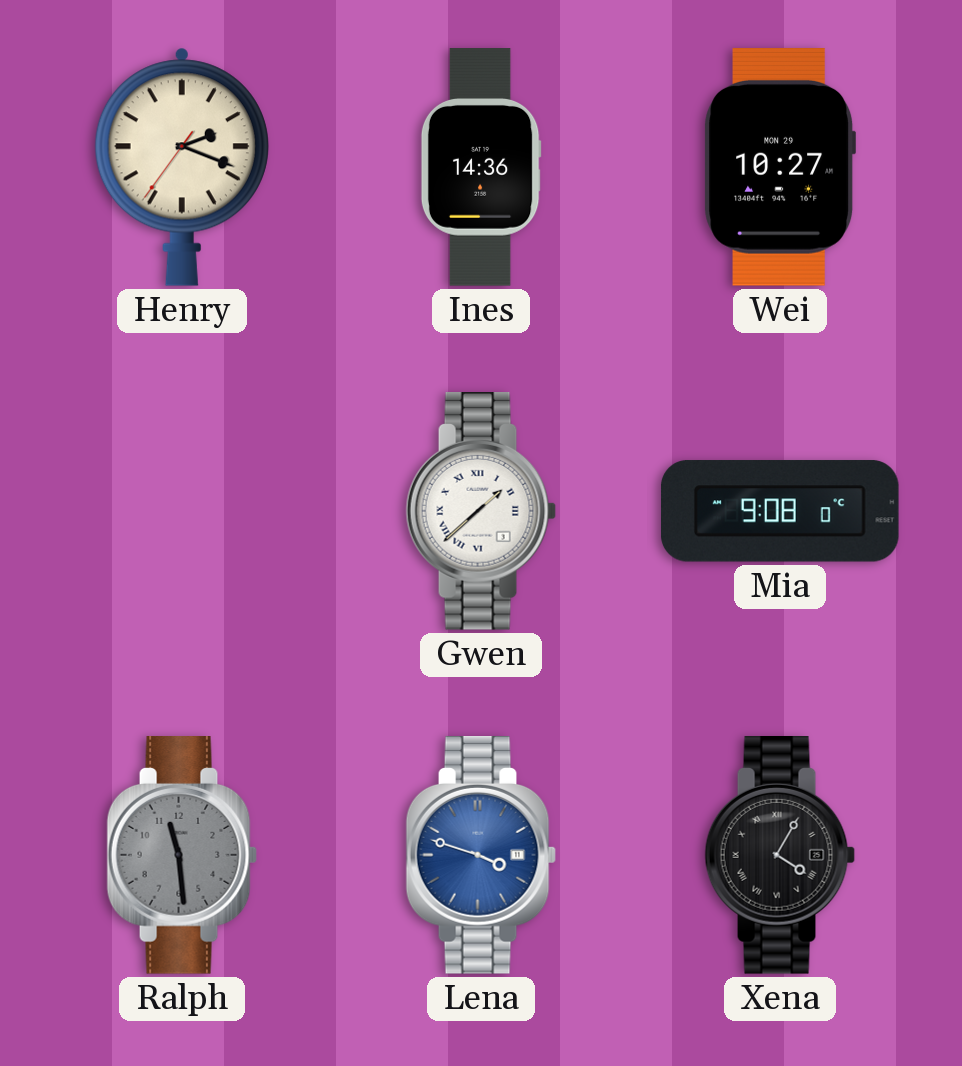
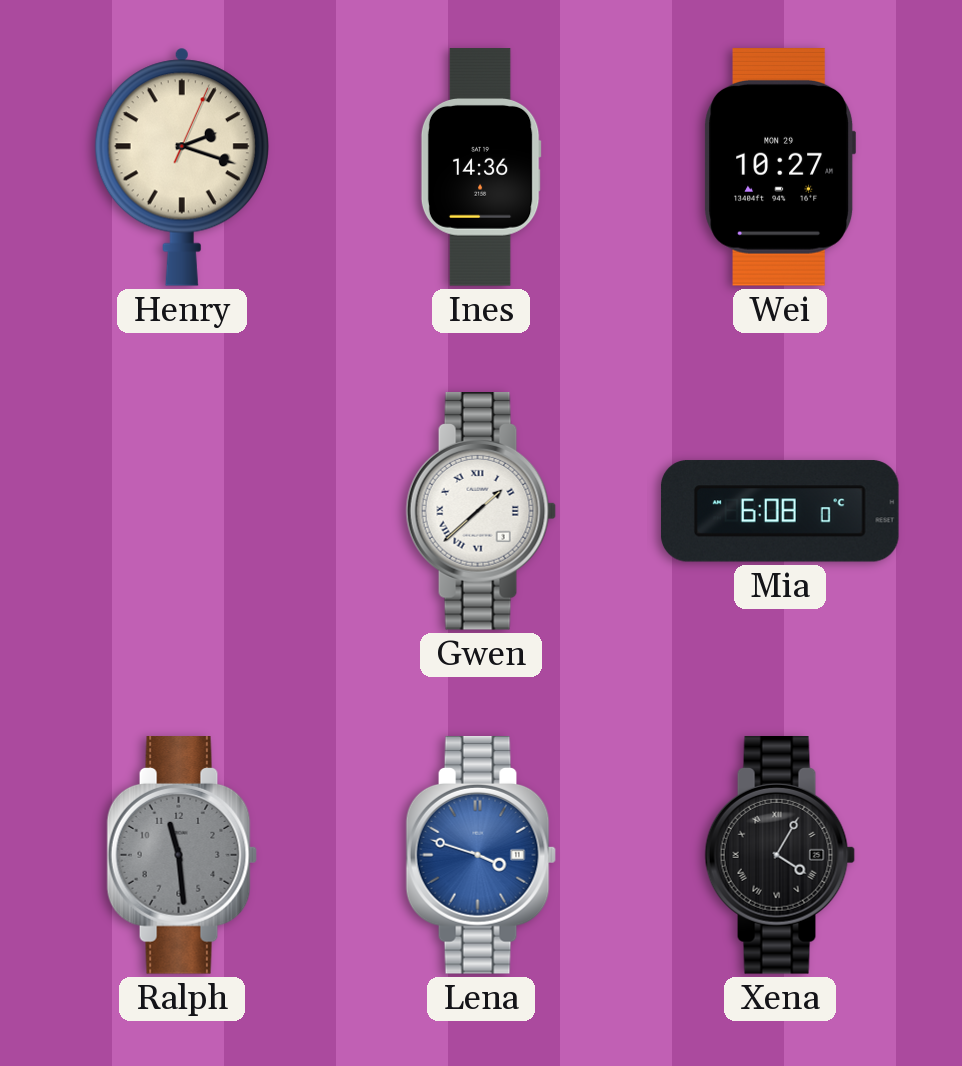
Henry: 2:18:36 -> 2:18:04 (182, 167)
Mia: 9:08 -> 6:08 (780, 511)
